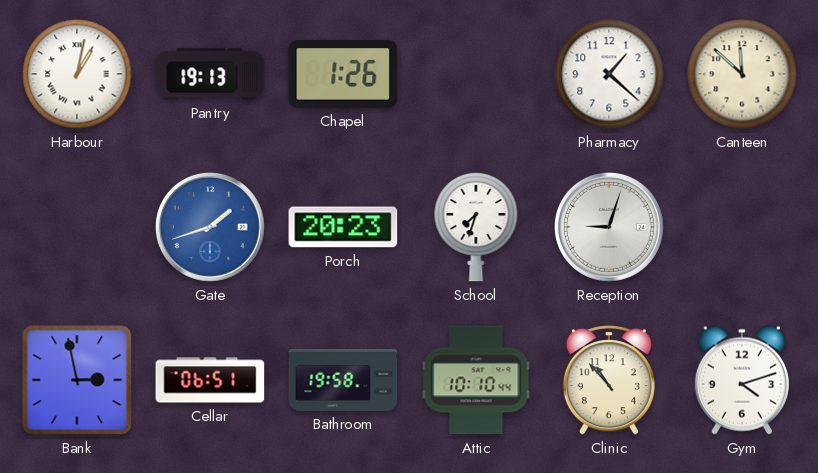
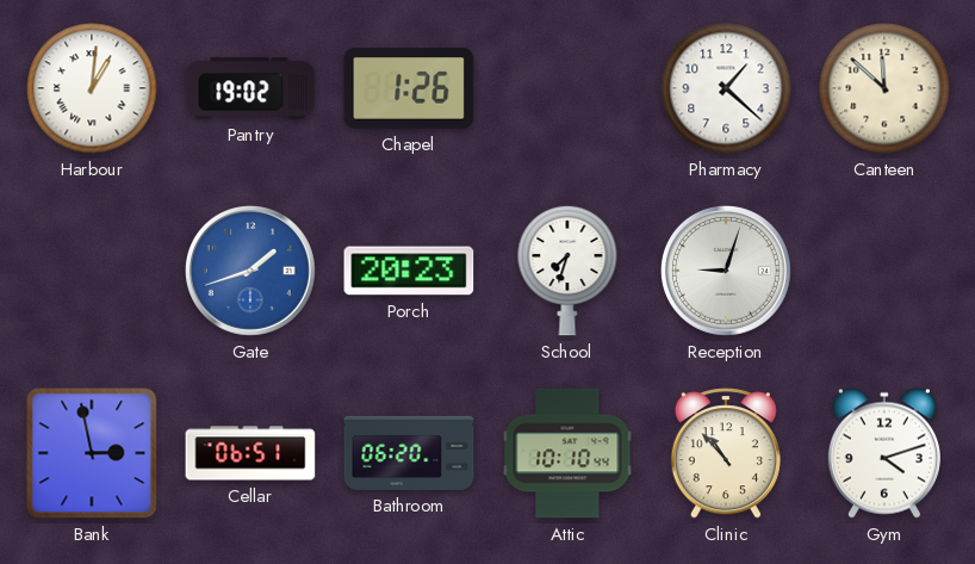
Harbour: 1:02 -> 1:01 (92, 88)
Pantry: 19:13 -> 19:02 (250, 88)
Bathroom: 19:58 -> 06:20 (409, 453)
